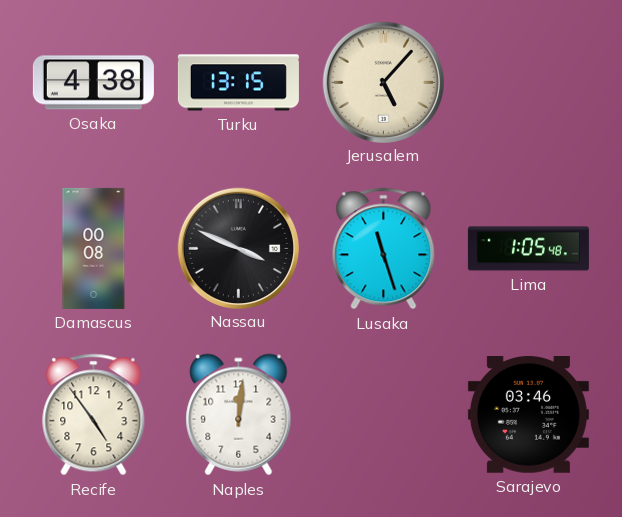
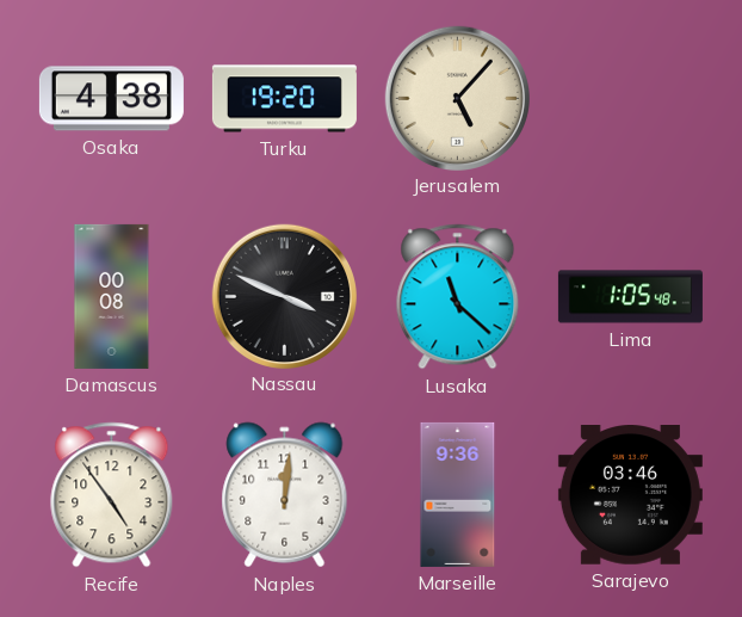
Turku: 13:15 -> 19:20 (284, 99)
Lusaka: 11:27 -> 11:22 (458, 297)
Marseille: none -> 9:36 (458, 494)
